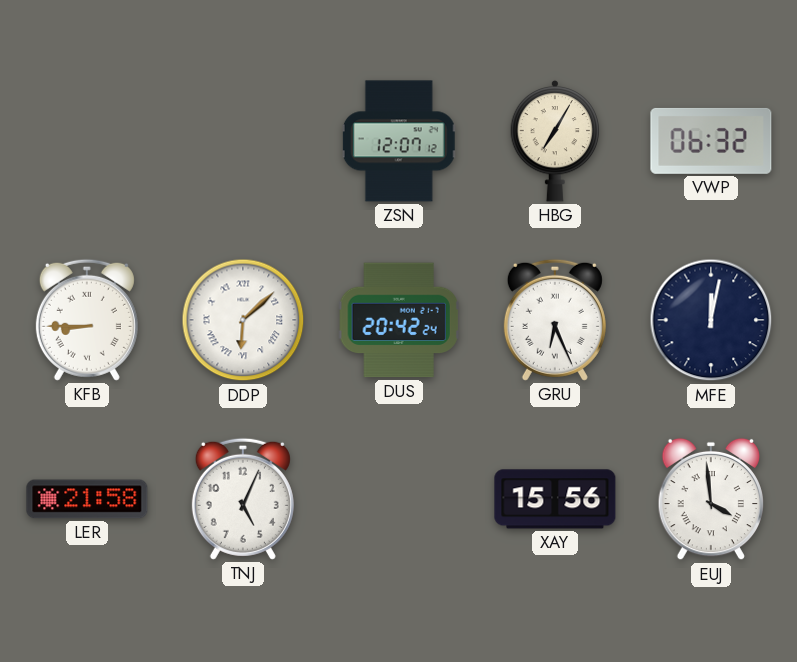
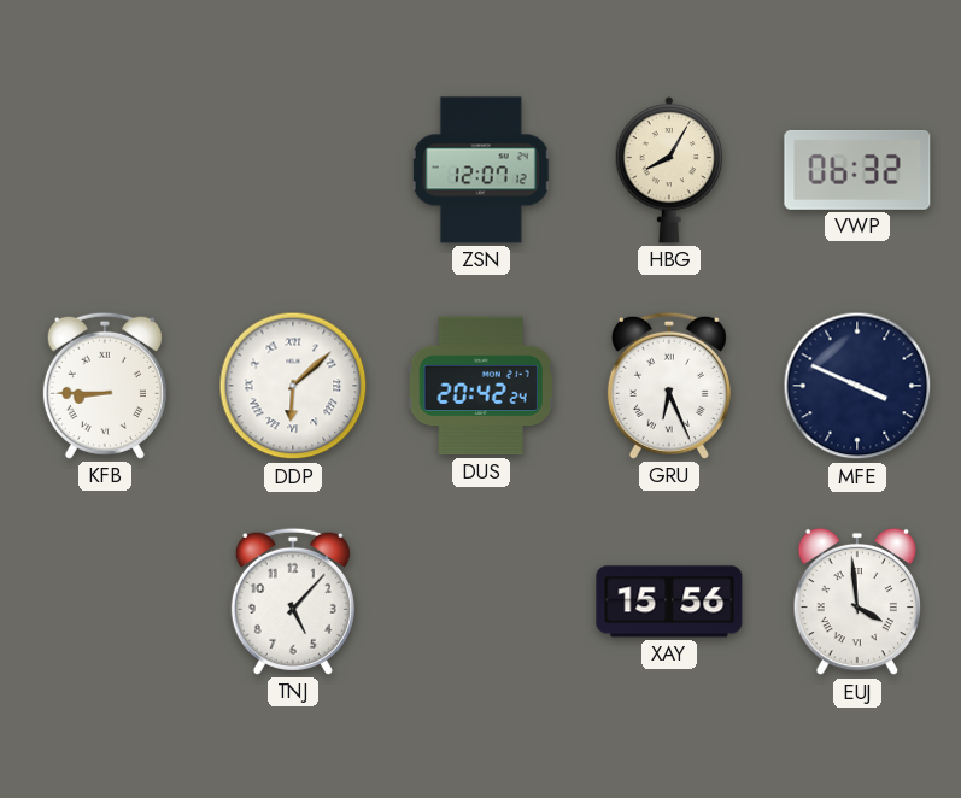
HBG: 7:05 -> 8:05 (669, 170)
MFE: 12:02 -> 3:49 (857, 386)
LER: 21:58 -> none (87, 499)
TNJ: 5:04 -> 5:07 (293, 602)
